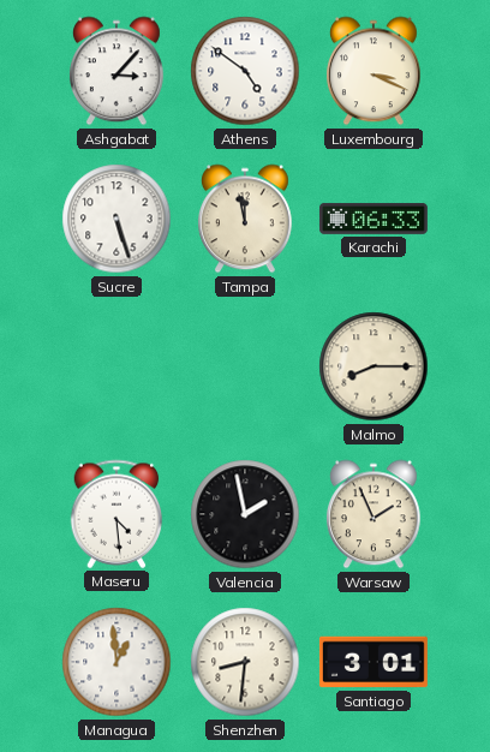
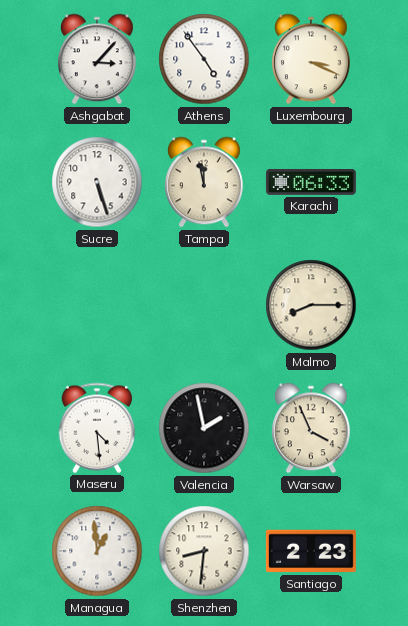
Athens: 4:51 -> 4:54 (204, 59)
Warsaw: 1:56 -> 3:56 (311, 428)
Santiago: 3:01 -> 2:23 (311, 551)
